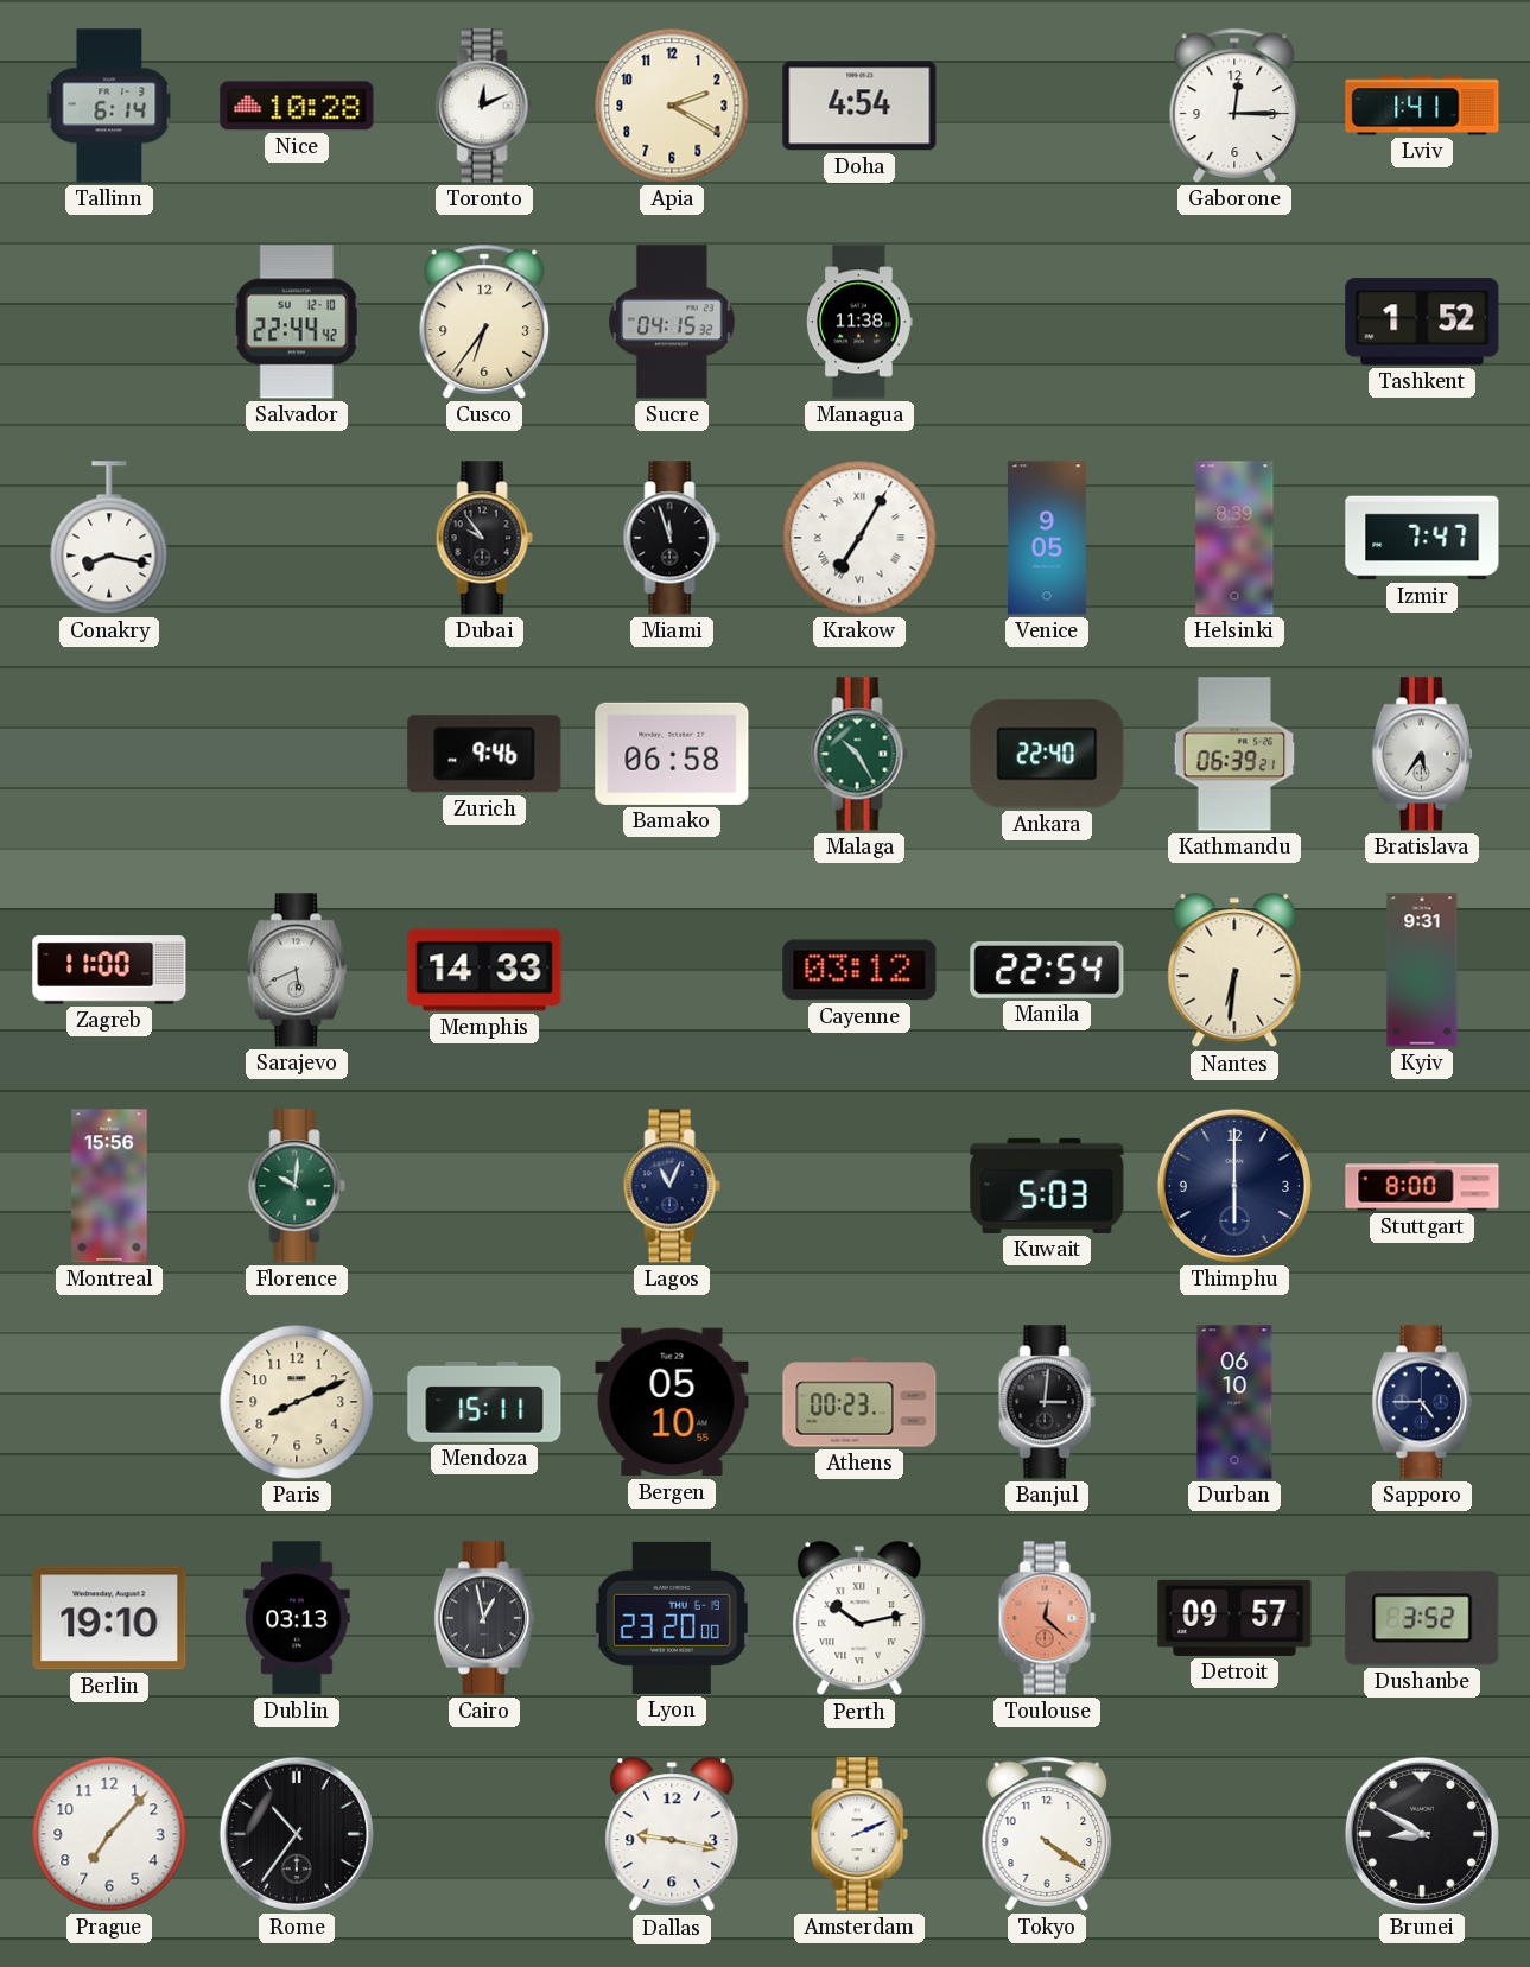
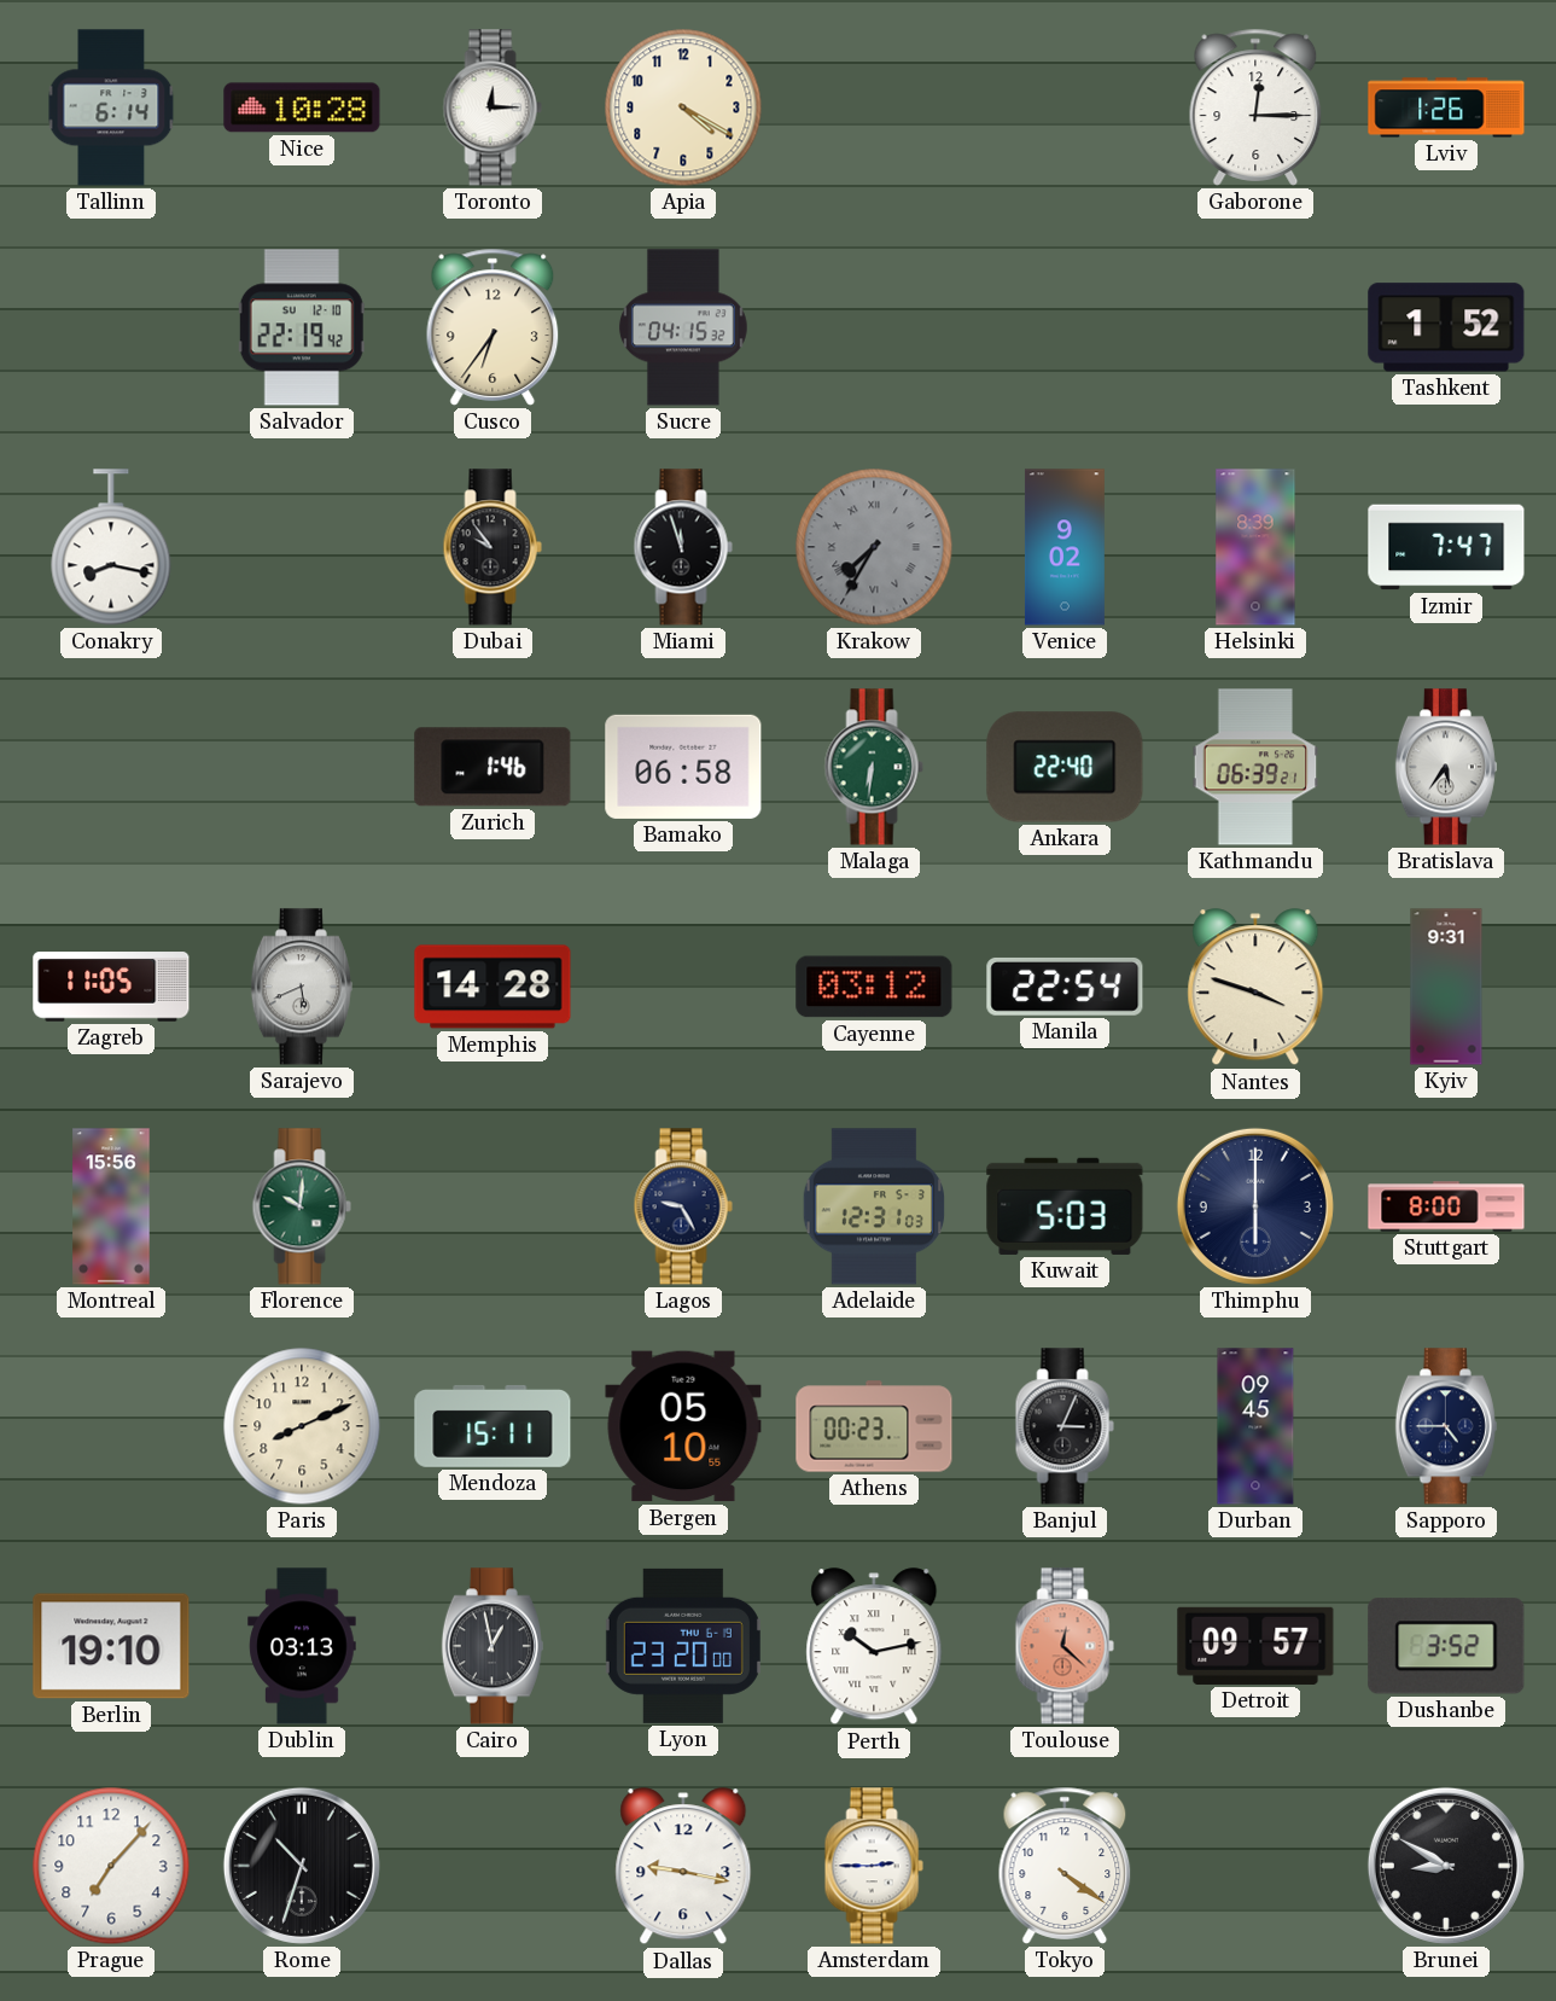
Toronto: 12:11 -> 12:15 (493, 107)
Apia: 2:20 -> 4:20 (683, 107)
Doha: 4:54 -> none (859, 106)
Lviv: 1:41 -> 1:26 (1446, 107)
Salvador: 22:44 -> 22:19 (302, 327)
Managua: 11:38 -> none (859, 322)
Krakow: 7:05 -> 7:35 (874, 547)
Krakow dial: white -> grey (874, 547)
Venice: 9:05 -> 9:02 (1065, 547)
Zurich: 9:46 -> 1:46 (493, 767)
Malaga: 10:25 -> 6:31 (874, 767)
Zagreb: 11:00 -> 11:05 (111, 987)
Memphis: 14:33 -> 14:28 (493, 987)
Nantes: 6:31 -> 3:48 (1255, 988)
Lagos: 11:04 -> 9:25 (683, 1206)
Adelaide: none -> 12:31 (874, 1206)
Banjul: 3:01 -> 3:04 (1065, 1426)
Durban: 06:10 -> 09:45 (1255, 1426)
Rome: 10:36 -> 10:33 (302, 1866)
Amsterdam: 2:11 -> 2:45 (874, 1866)
